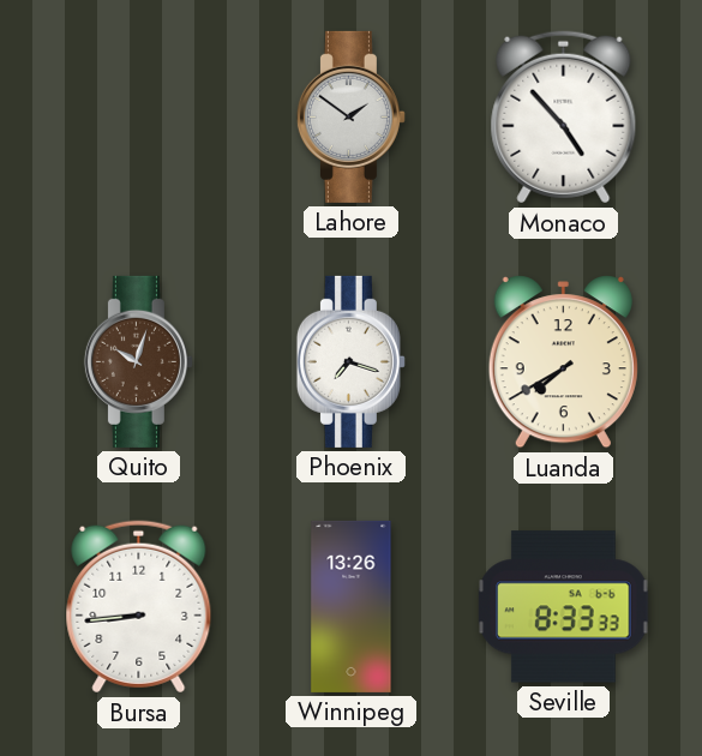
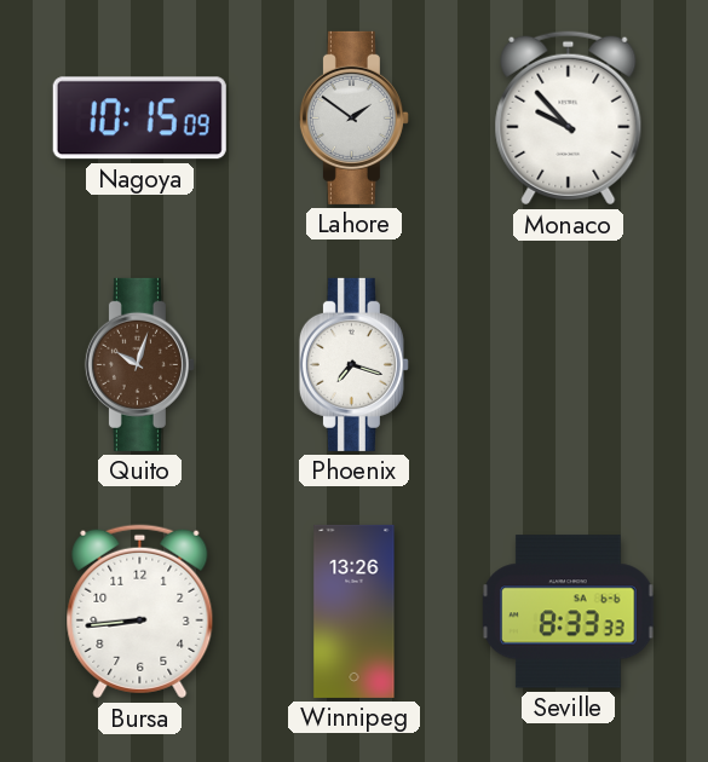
Nagoya: none -> 10:15 (139, 119)
Monaco: 4:53 -> 9:53 (569, 119)
Luanda: 7:40 -> none (563, 362)
